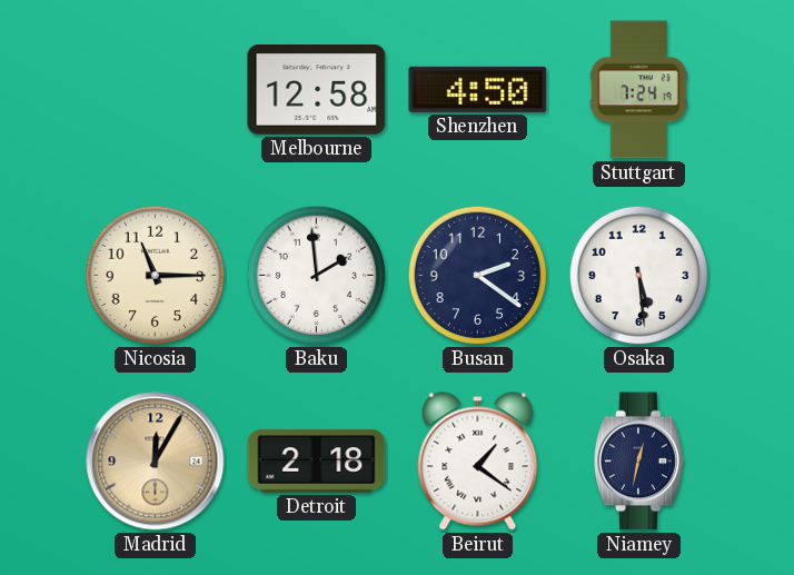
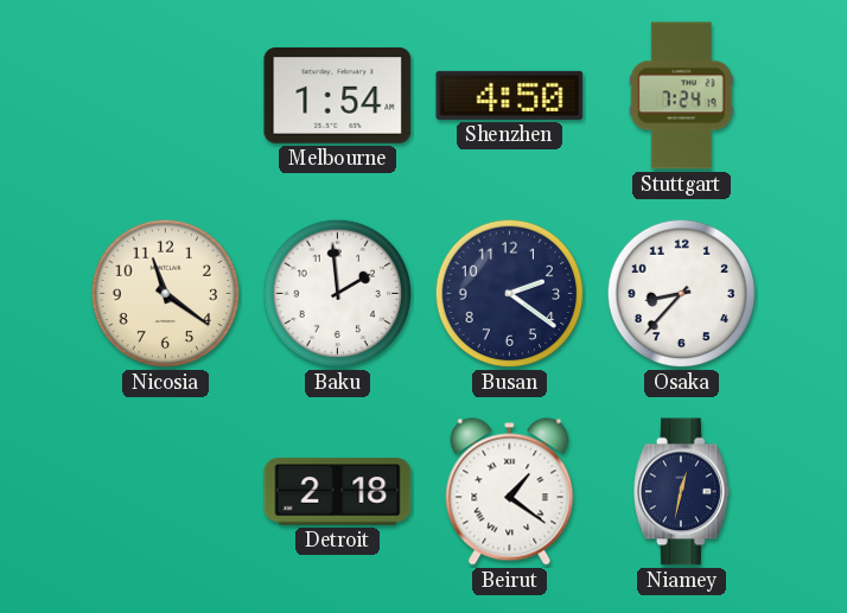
Melbourne: 12:58 -> 1:54 (338, 96)
Nicosia: 11:15 -> 11:21 (166, 294)
Osaka: 5:29 -> 8:37 (682, 294)
Madrid: 12:05 -> none (156, 462)
